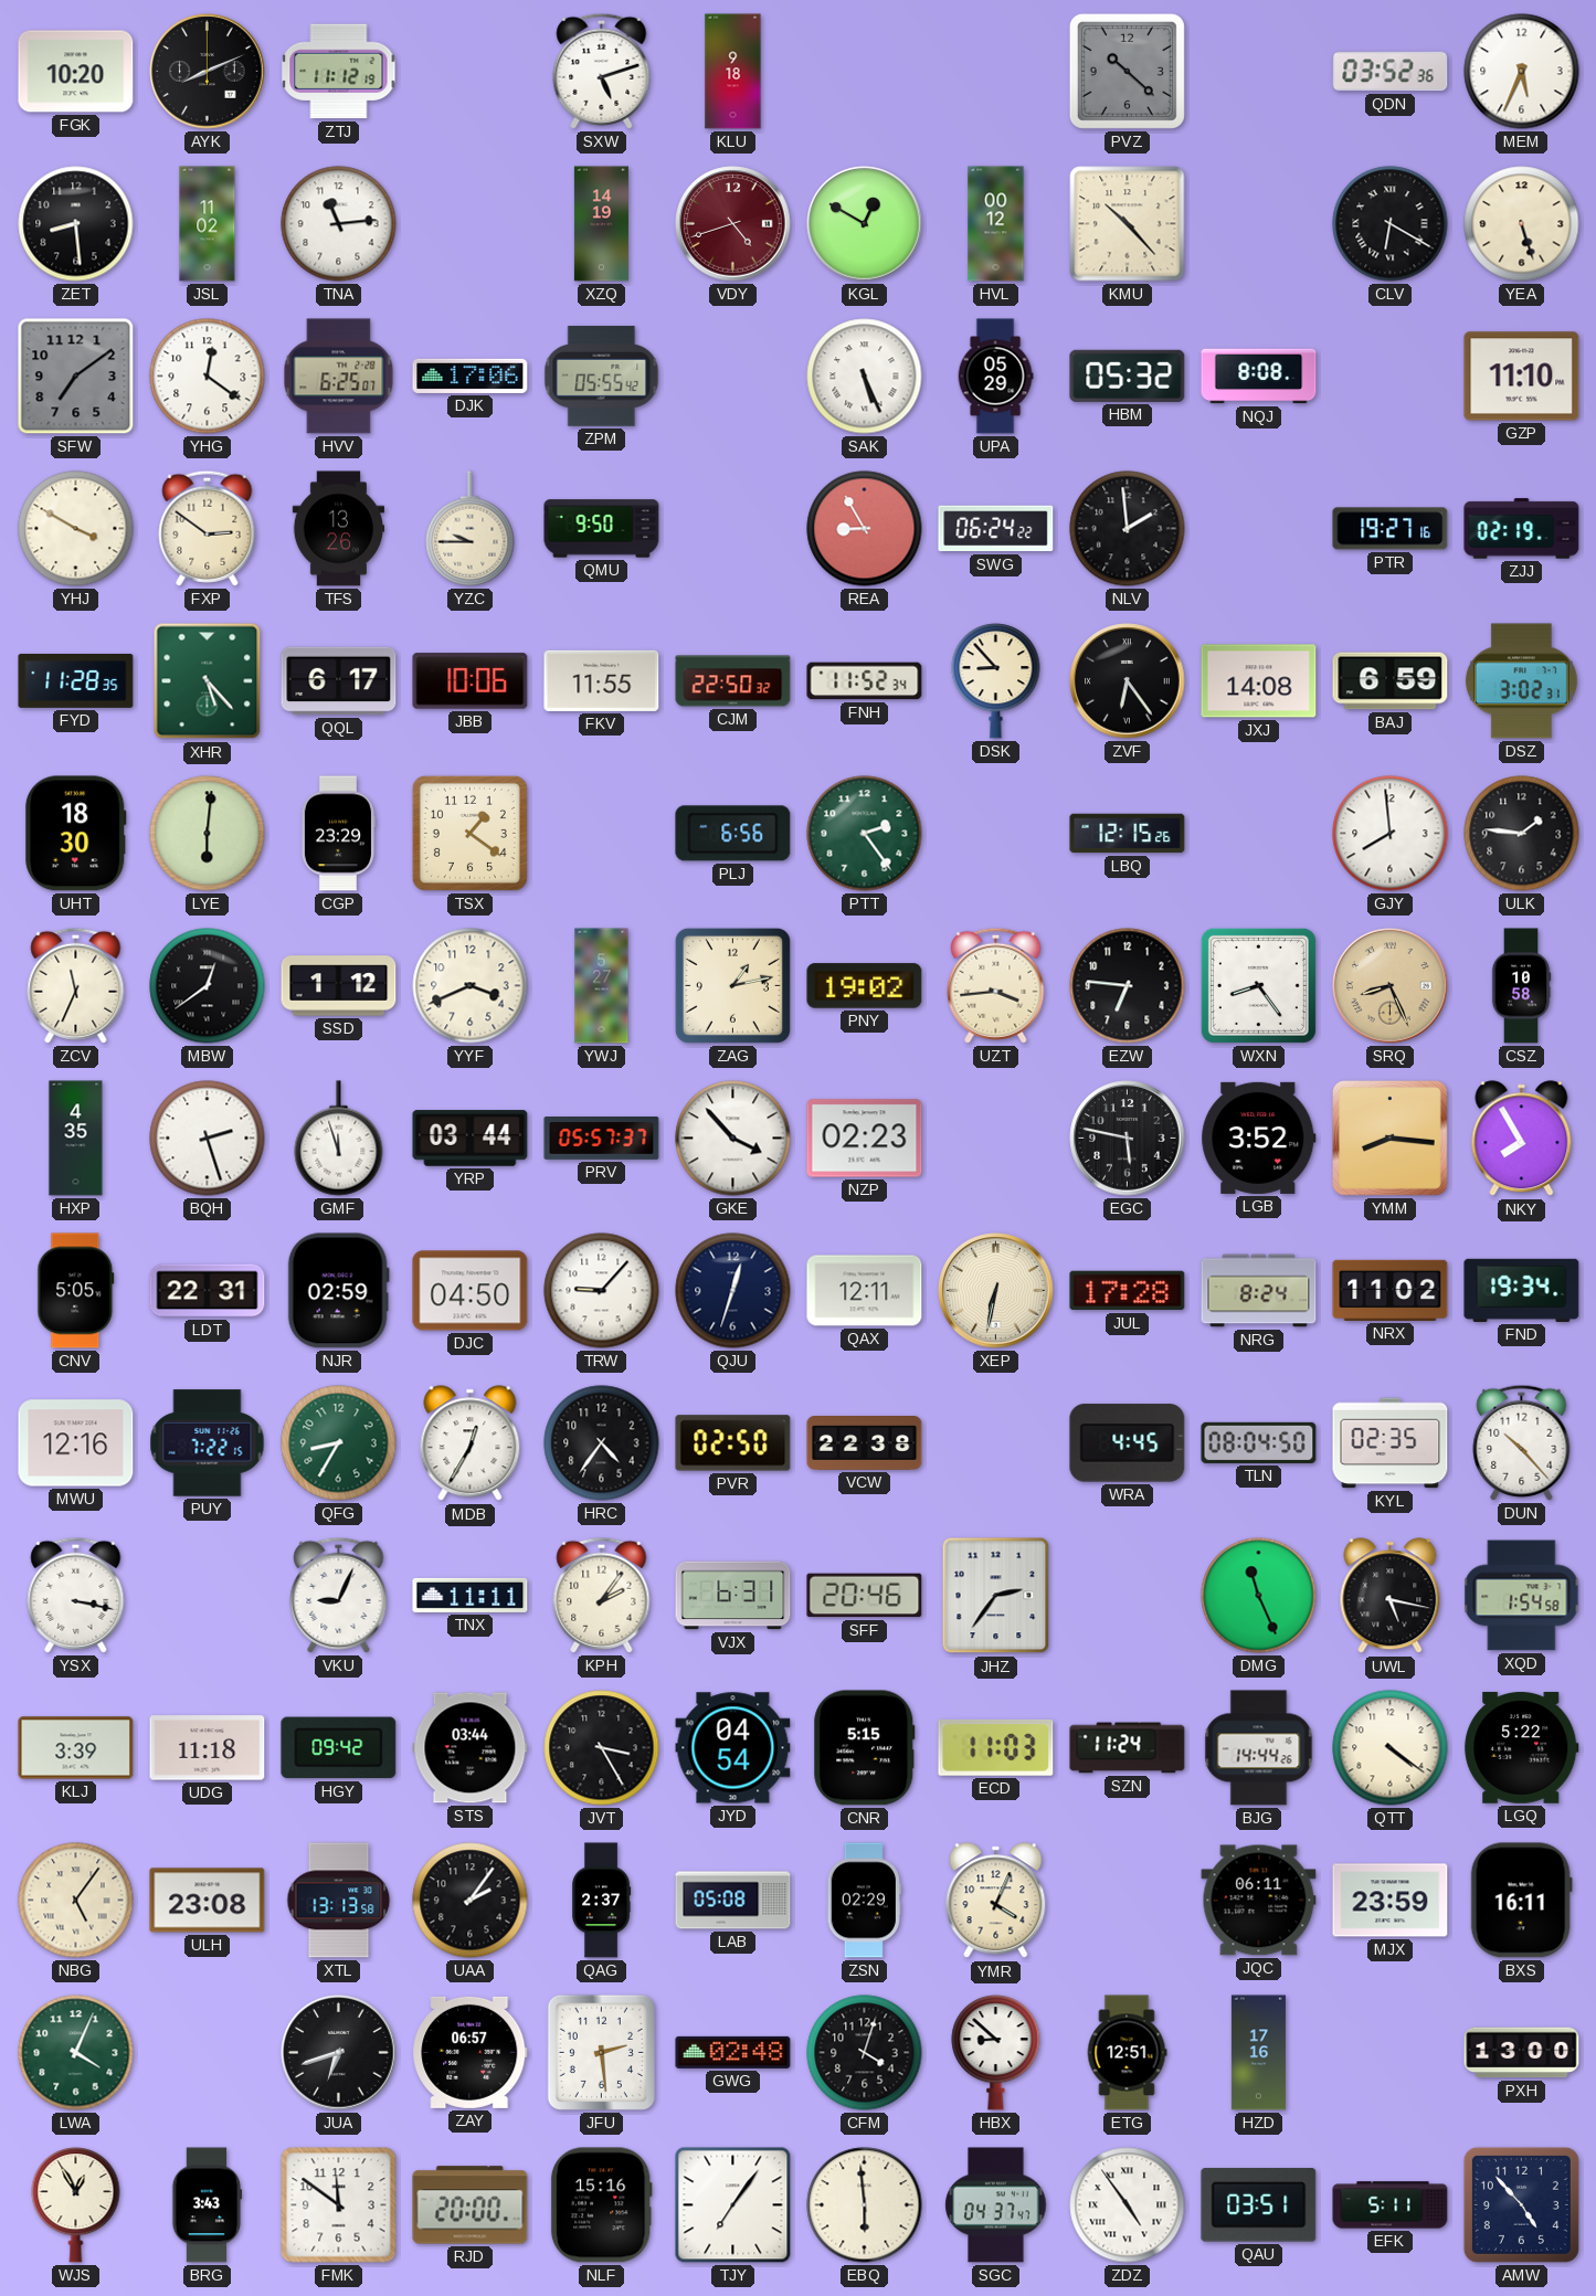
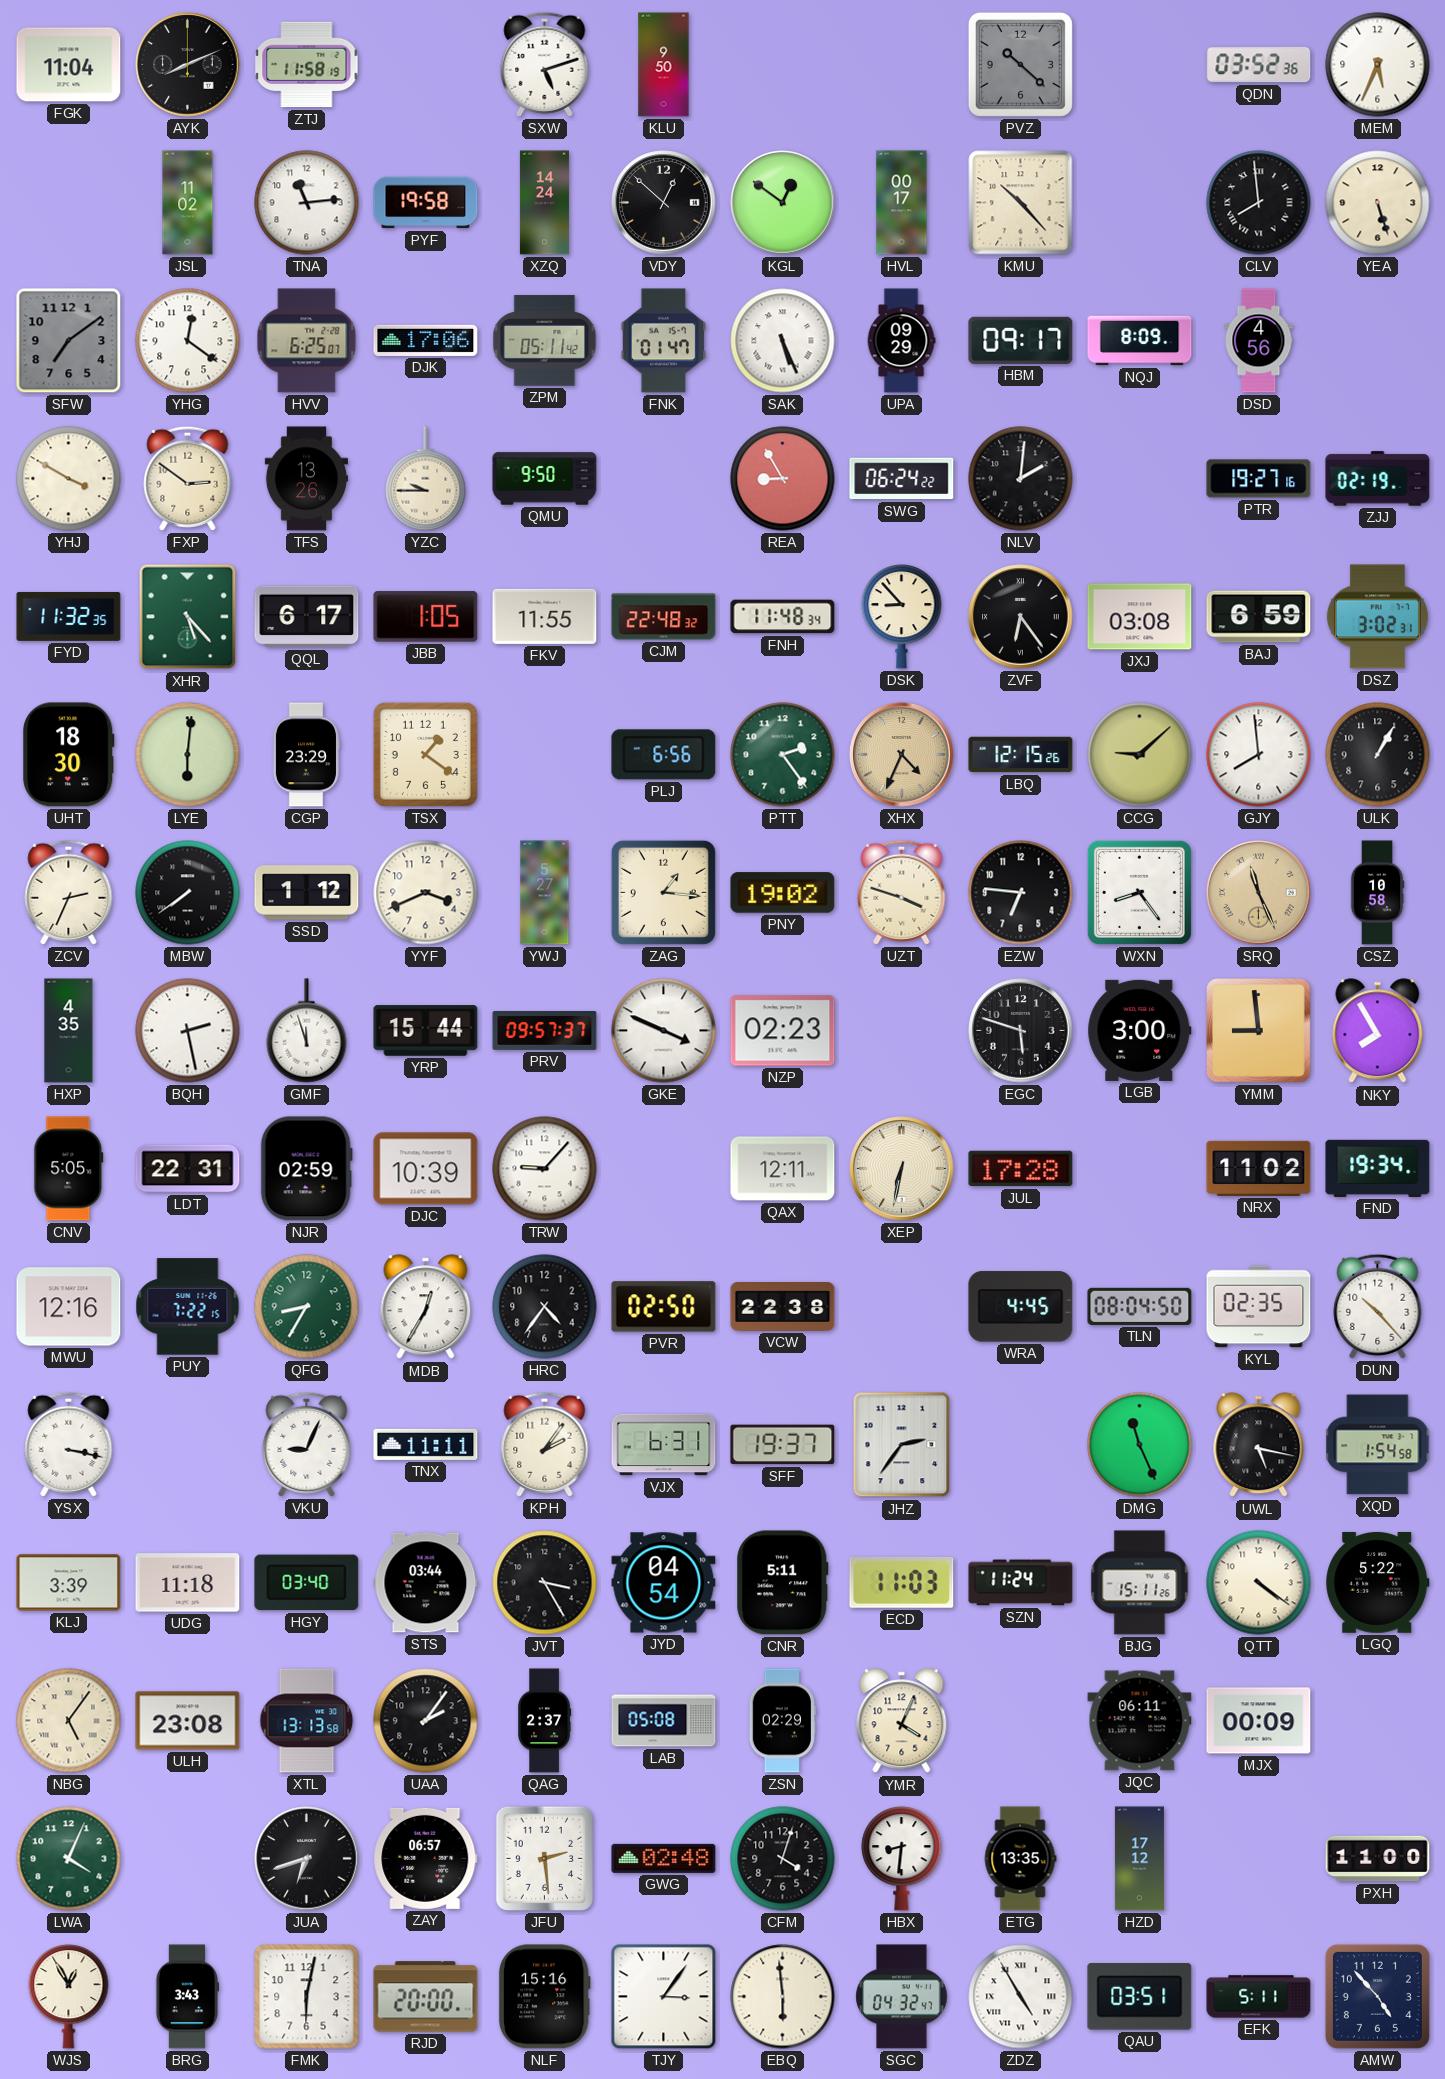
FGK: 10:20 -> 11:04 (69, 65)
ZTJ: 11:12 -> 11:58 (307, 65)
KLU: 9:18 -> 9:50 (664, 65)
ZET: 8:29 -> none (76, 224)
PYF: none -> 19:58 (426, 203)
XZQ: 14:19 -> 14:24 (544, 203)
VDY: 4:42 -> 12:52 (664, 203)
VDY dial: burgundy -> black (664, 203)
KGL: 12:50 -> 12:51 (783, 203)
HVL: 00:12 -> 00:17 (902, 203)
CLV: 6:20 -> 7:59 (1259, 203)
ZPM: 05:55 -> 05:11 (545, 341)
FNK: none -> 01:47 (664, 341)
UPA: 05:29 -> 09:29 (901, 341)
HBM: 05:32 -> 09:17 (1021, 340)
NQJ: 8:08 -> 8:09 (1140, 341)
DSD: none -> 4:56 (1259, 341)
GZP: 11:10 -> none (1522, 377)
NLV: 1:59 -> 2:01 (1021, 479)
FYD: 11:28 -> 11:32 (69, 616)
JBB: 10:06 -> 1:05 (426, 617)
CJM: 22:50 -> 22:48 (664, 617)
FNH: 11:52 -> 11:48 (783, 617)
JXJ: 14:08 -> 03:08 (1140, 617)
XHX: none -> 4:34 (902, 755)
CCG: none -> 9:08 (1140, 755)
ULK: 1:46 -> 1:05 (1378, 755)
ZCV: 11:34 -> 2:34 (69, 892)
MBW: 12:39 -> 7:39 (188, 893)
ZAG: 1:13 -> 1:16 (663, 892)
UZT: 3:44 -> 3:48 (902, 892)
SRQ: 8:26 -> 11:26 (1259, 893)
BQH: 2:27 -> 2:28 (188, 1031)
YRP: 03:44 -> 15:44 (426, 1031)
PRV: 05:57 -> 09:57 (545, 1031)
GKE: 3:53 -> 3:49 (664, 1031)
EGC: 5:47 -> 5:48 (1021, 1031)
LGB: 3:52 -> 3:00 (1140, 1030)
YMM: 8:16 -> 8:59 (1259, 1031)
DJC: 04:50 -> 10:39 (426, 1169)
QJU: 12:33 -> none (733, 1291)
NRG: 8:24 -> none (1259, 1291)
SFF: 20:46 -> 19:37 (783, 1445)
HGY: 09:42 -> 03:40 (307, 1583)
CNR: 5:15 -> 5:11 (783, 1583)
BJG: 14:44 -> 15:11 (1140, 1583)
MJX: 23:59 -> 00:09 (1259, 1721)
BXS: 16:11 -> none (1521, 1901)
HBX: 8:52 -> 8:31 (902, 1859)
ETG: 12:51 -> 13:35 (1020, 1859)
HZD: 17:16 -> 17:12 (1139, 1859)
PXH: 13:00 -> 11:00 (1378, 1859)
FMK: 11:51 -> 6:02 (307, 1997)
TJY: 7:06 -> 3:06 (664, 1997)
SGC: 04:37 -> 04:32 (902, 1997)
ZDZ: 4:54 -> 4:55 (1021, 1997)
